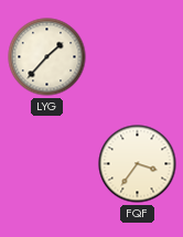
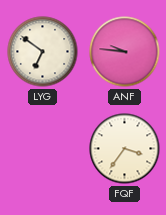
LYG: 1:37 -> 6:51 (43, 52)
ANF: none -> 9:46 (125, 52)
